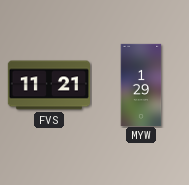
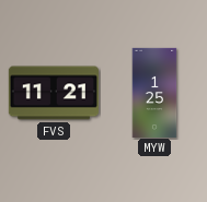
MYW: 1:29 -> 1:25 (154, 92)
